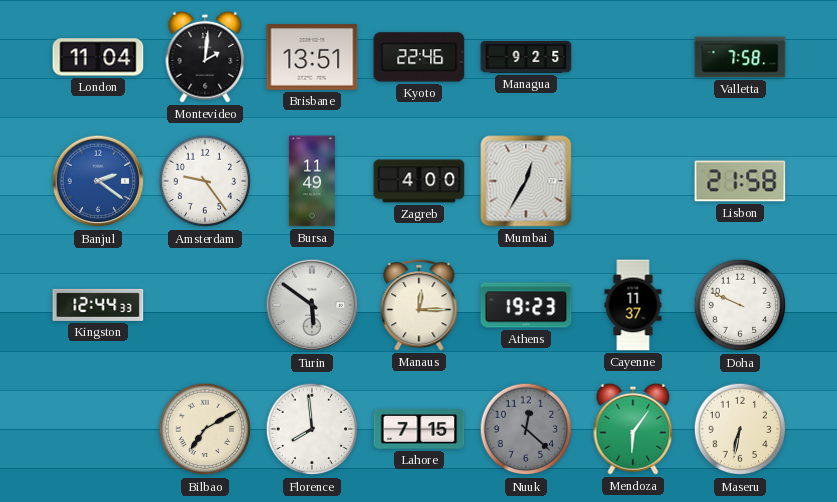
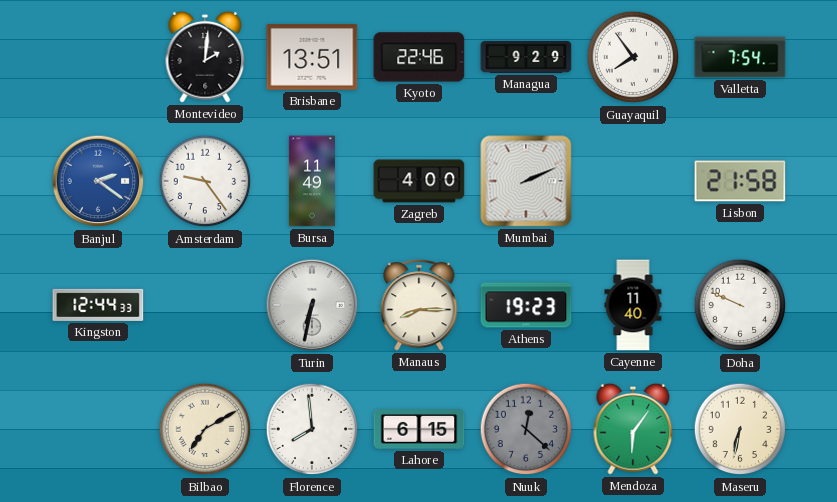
London: 11:04 -> none (98, 57)
Managua: 9:25 -> 9:29 (526, 57)
Guayaquil: none -> 7:54 (633, 57)
Valletta: 7:58 -> 7:54 (740, 57)
Mumbai: 12:35 -> 2:11 (526, 181)
Turin: 5:51 -> 6:32 (312, 305)
Manaus: 12:15 -> 8:15 (419, 305)
Cayenne: 11:37 -> 11:40 (633, 305)
Lahore: 7:15 -> 6:15 (419, 430)
